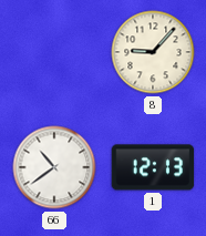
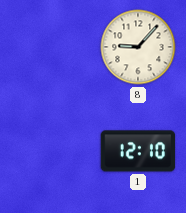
66: 10:39 -> none (54, 167)
1: 12:13 -> 12:10 (138, 151)
